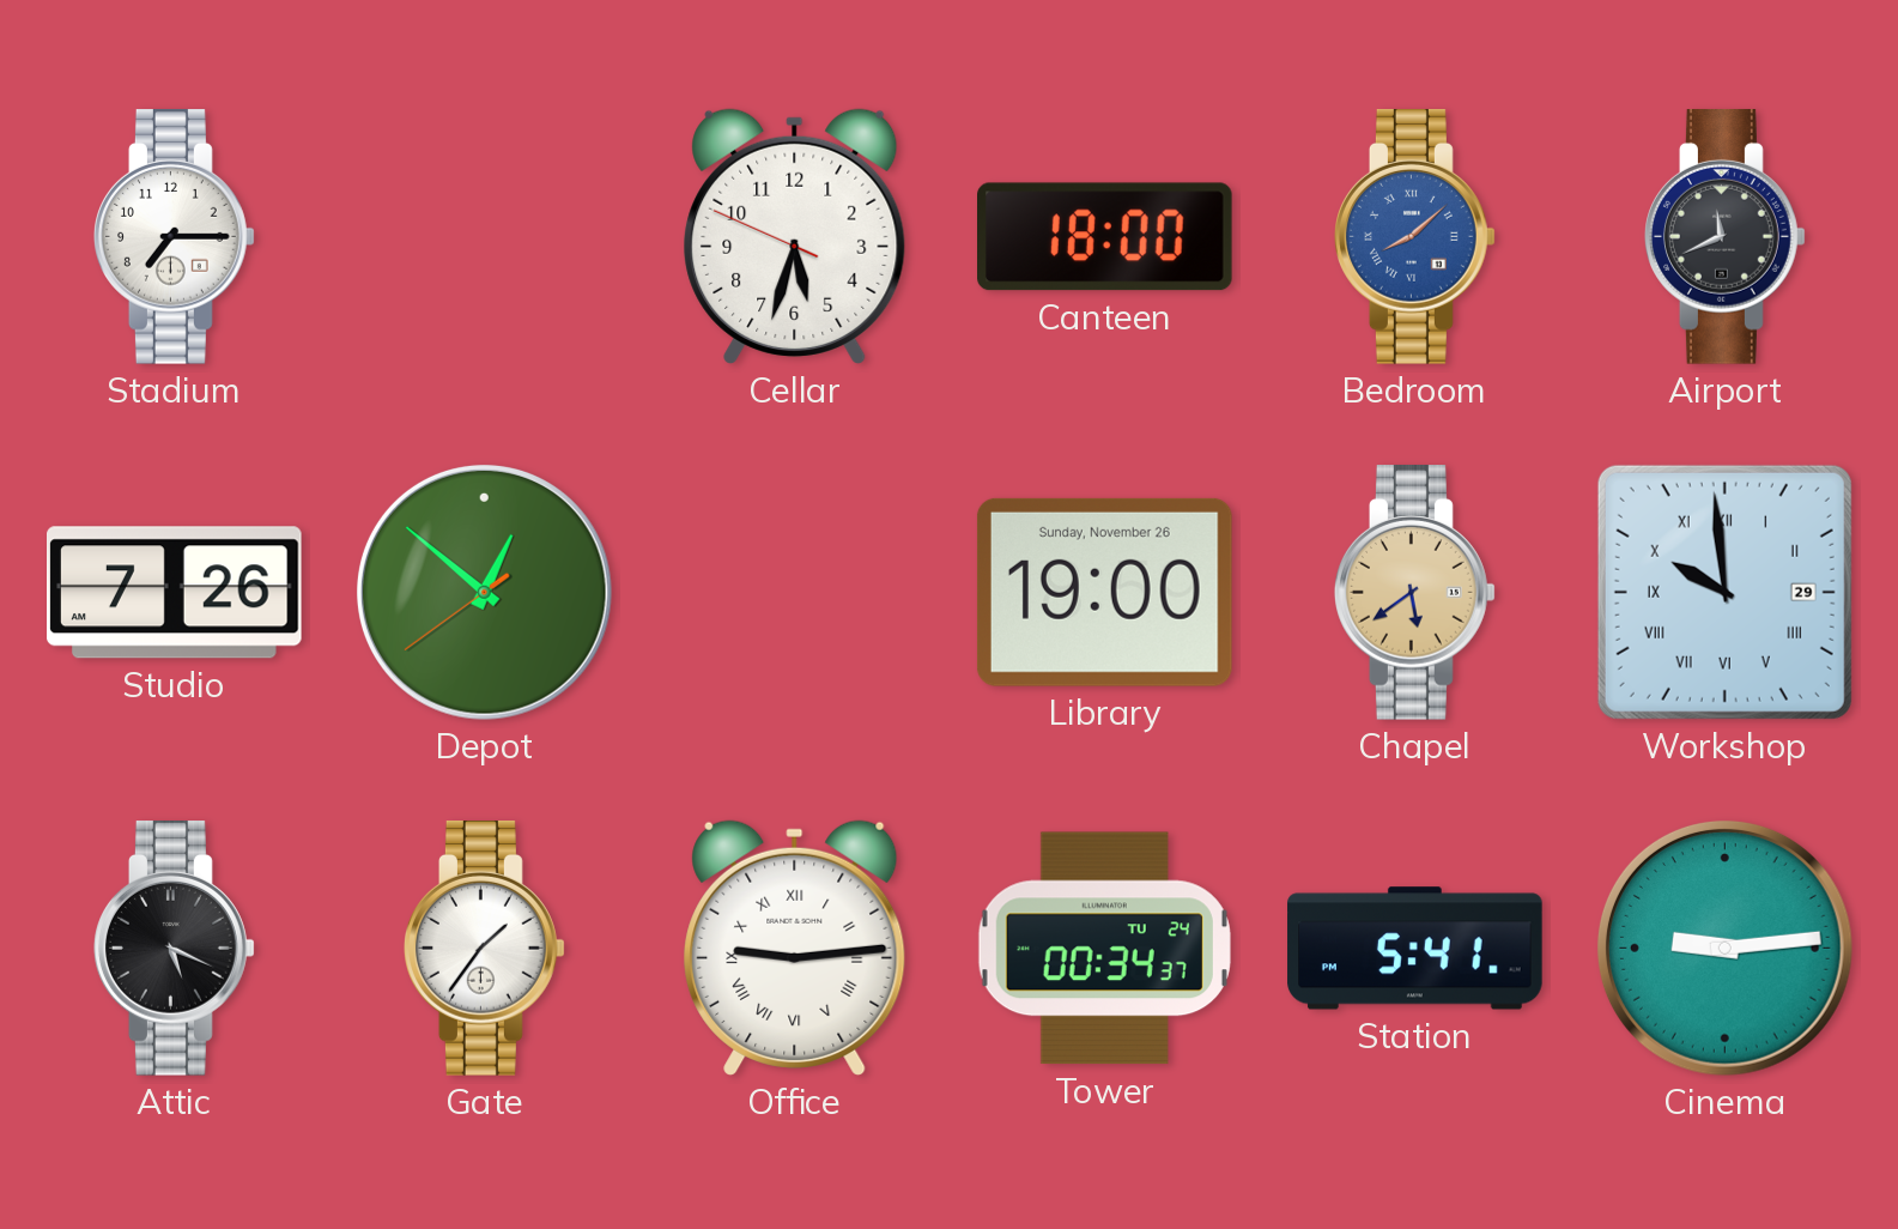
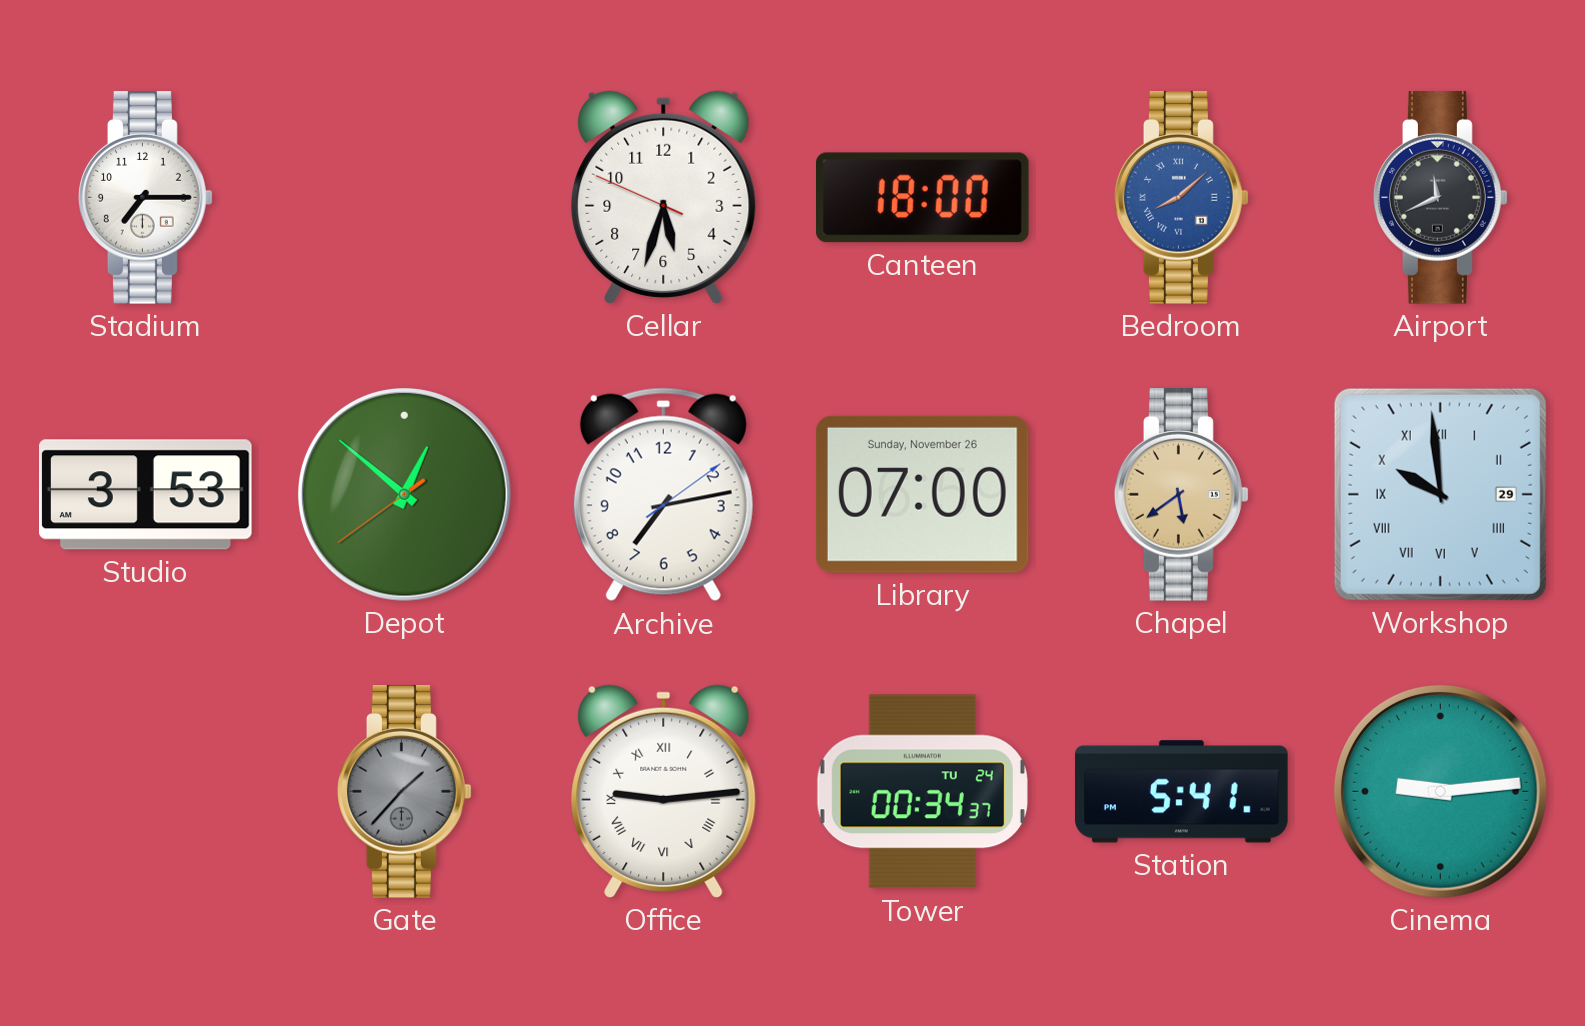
Studio: 7:26 -> 3:53 (146, 495)
Archive: none -> 7:13 (663, 495)
Library: 19:00 -> 07:00 (922, 494)
Attic: 5:19 -> none (175, 949)
Gate: 1:36 -> 1:37 (405, 792)
Gate dial: white -> grey (405, 792)
